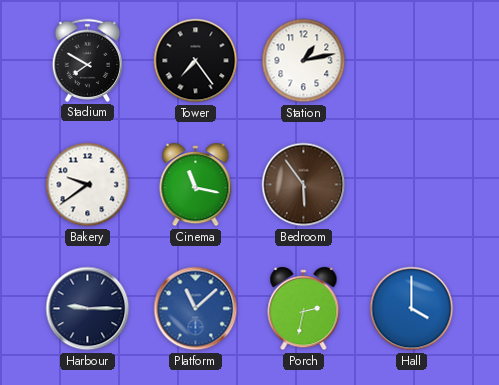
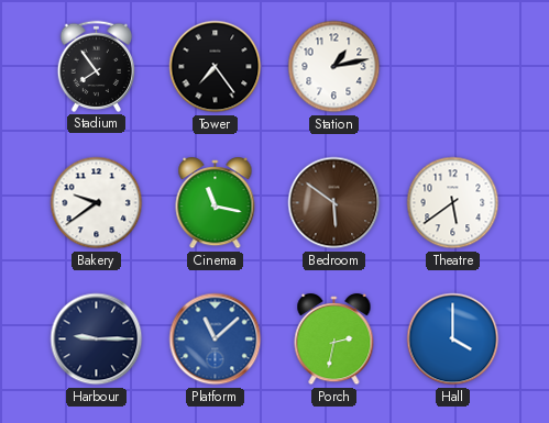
Stadium: 7:50 -> 7:54 (97, 66)
Bedroom: 5:54 -> 5:51 (334, 203)
Theatre: none -> 5:39 (453, 203)
